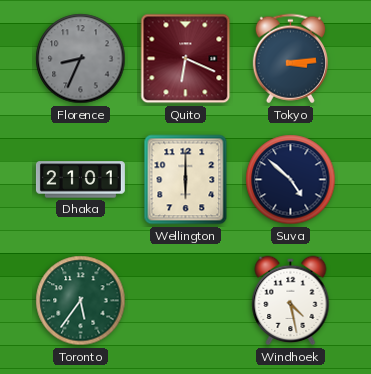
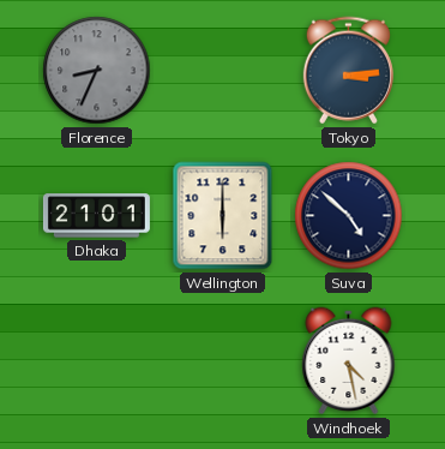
Quito: 6:19 -> none (186, 59)
Toronto: 5:36 -> none (81, 301)
